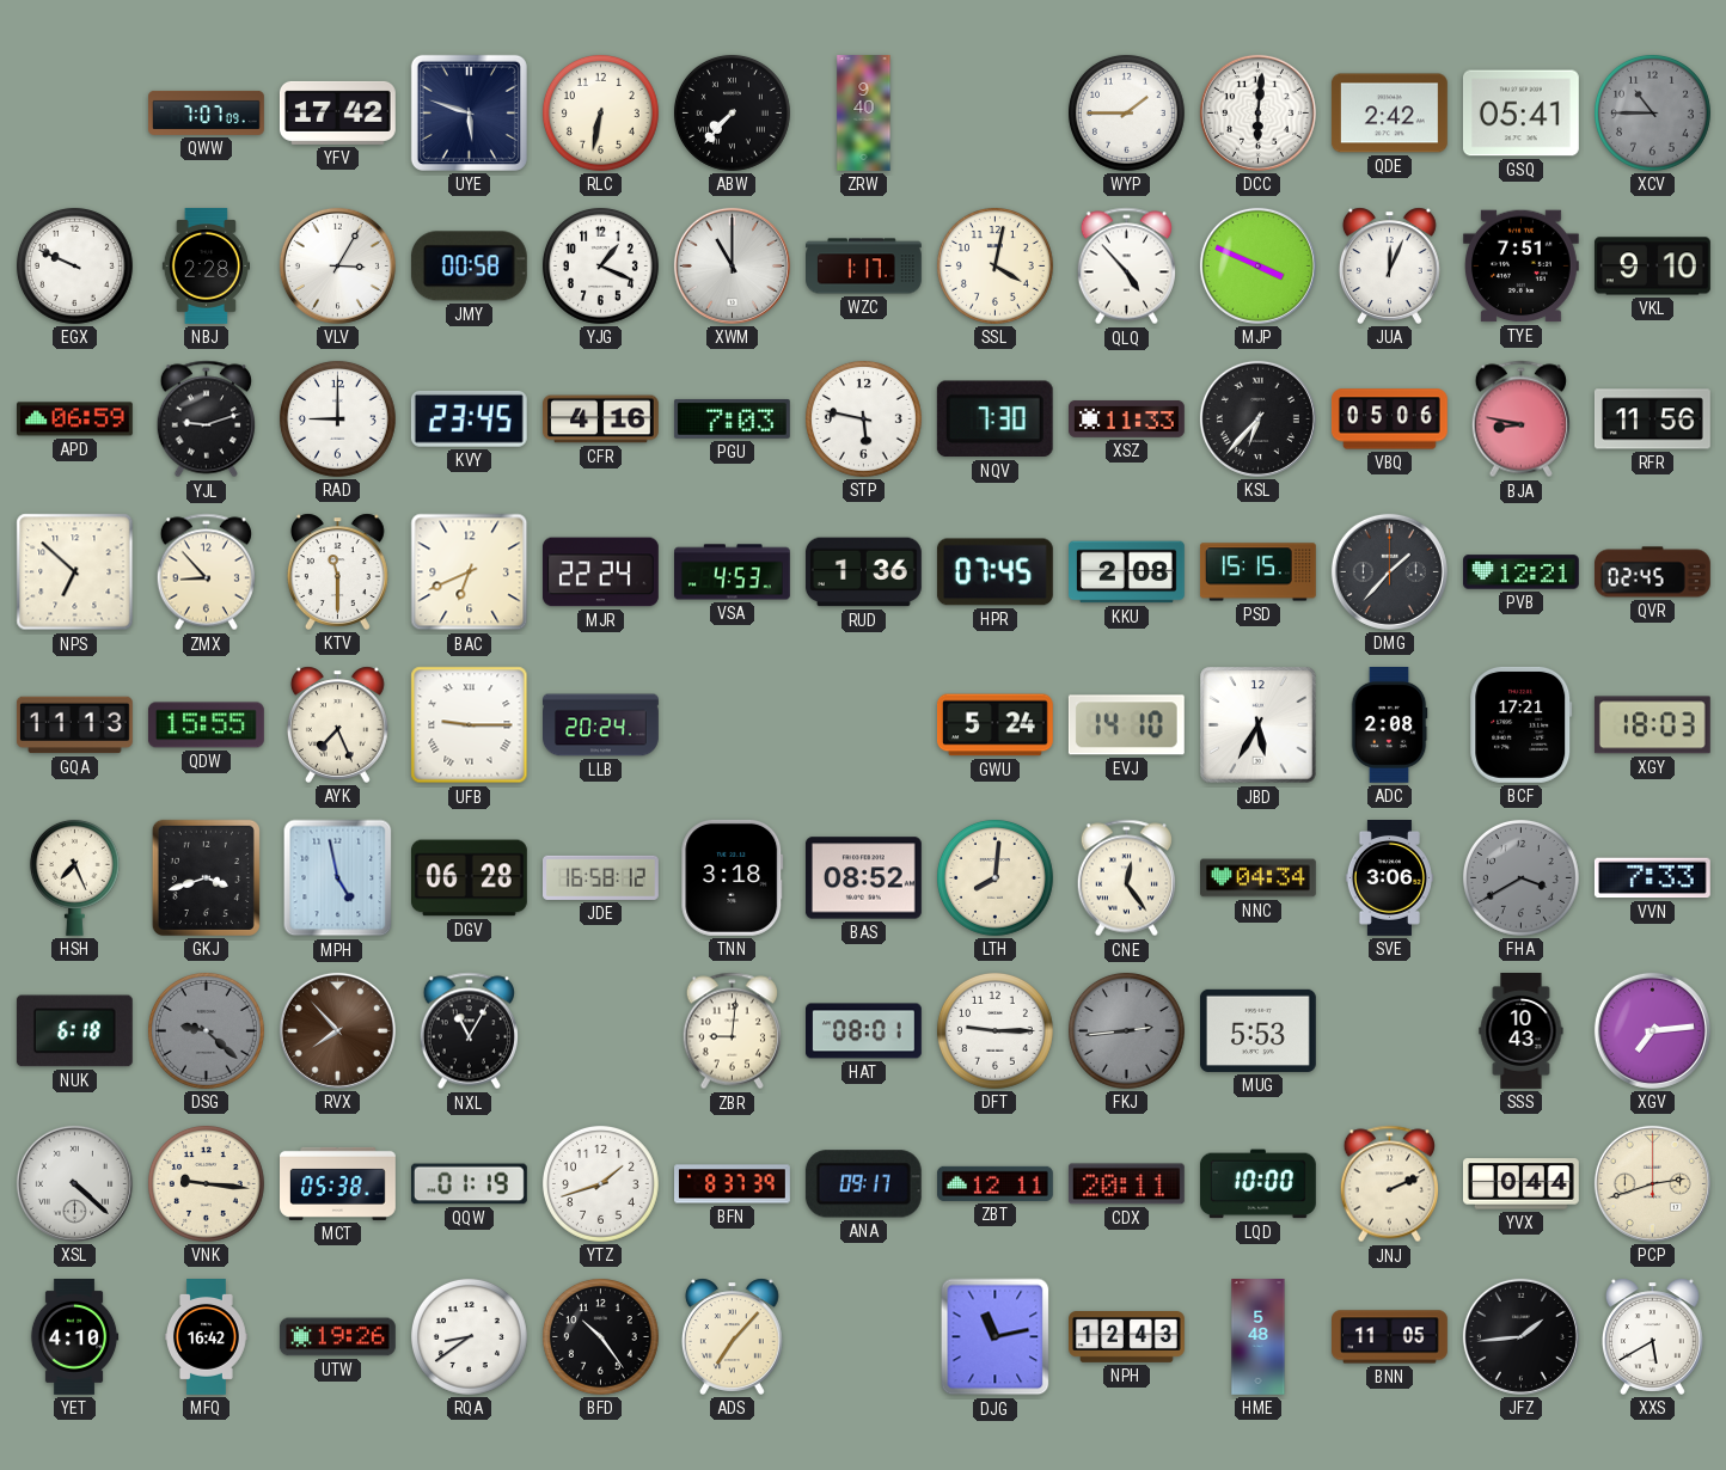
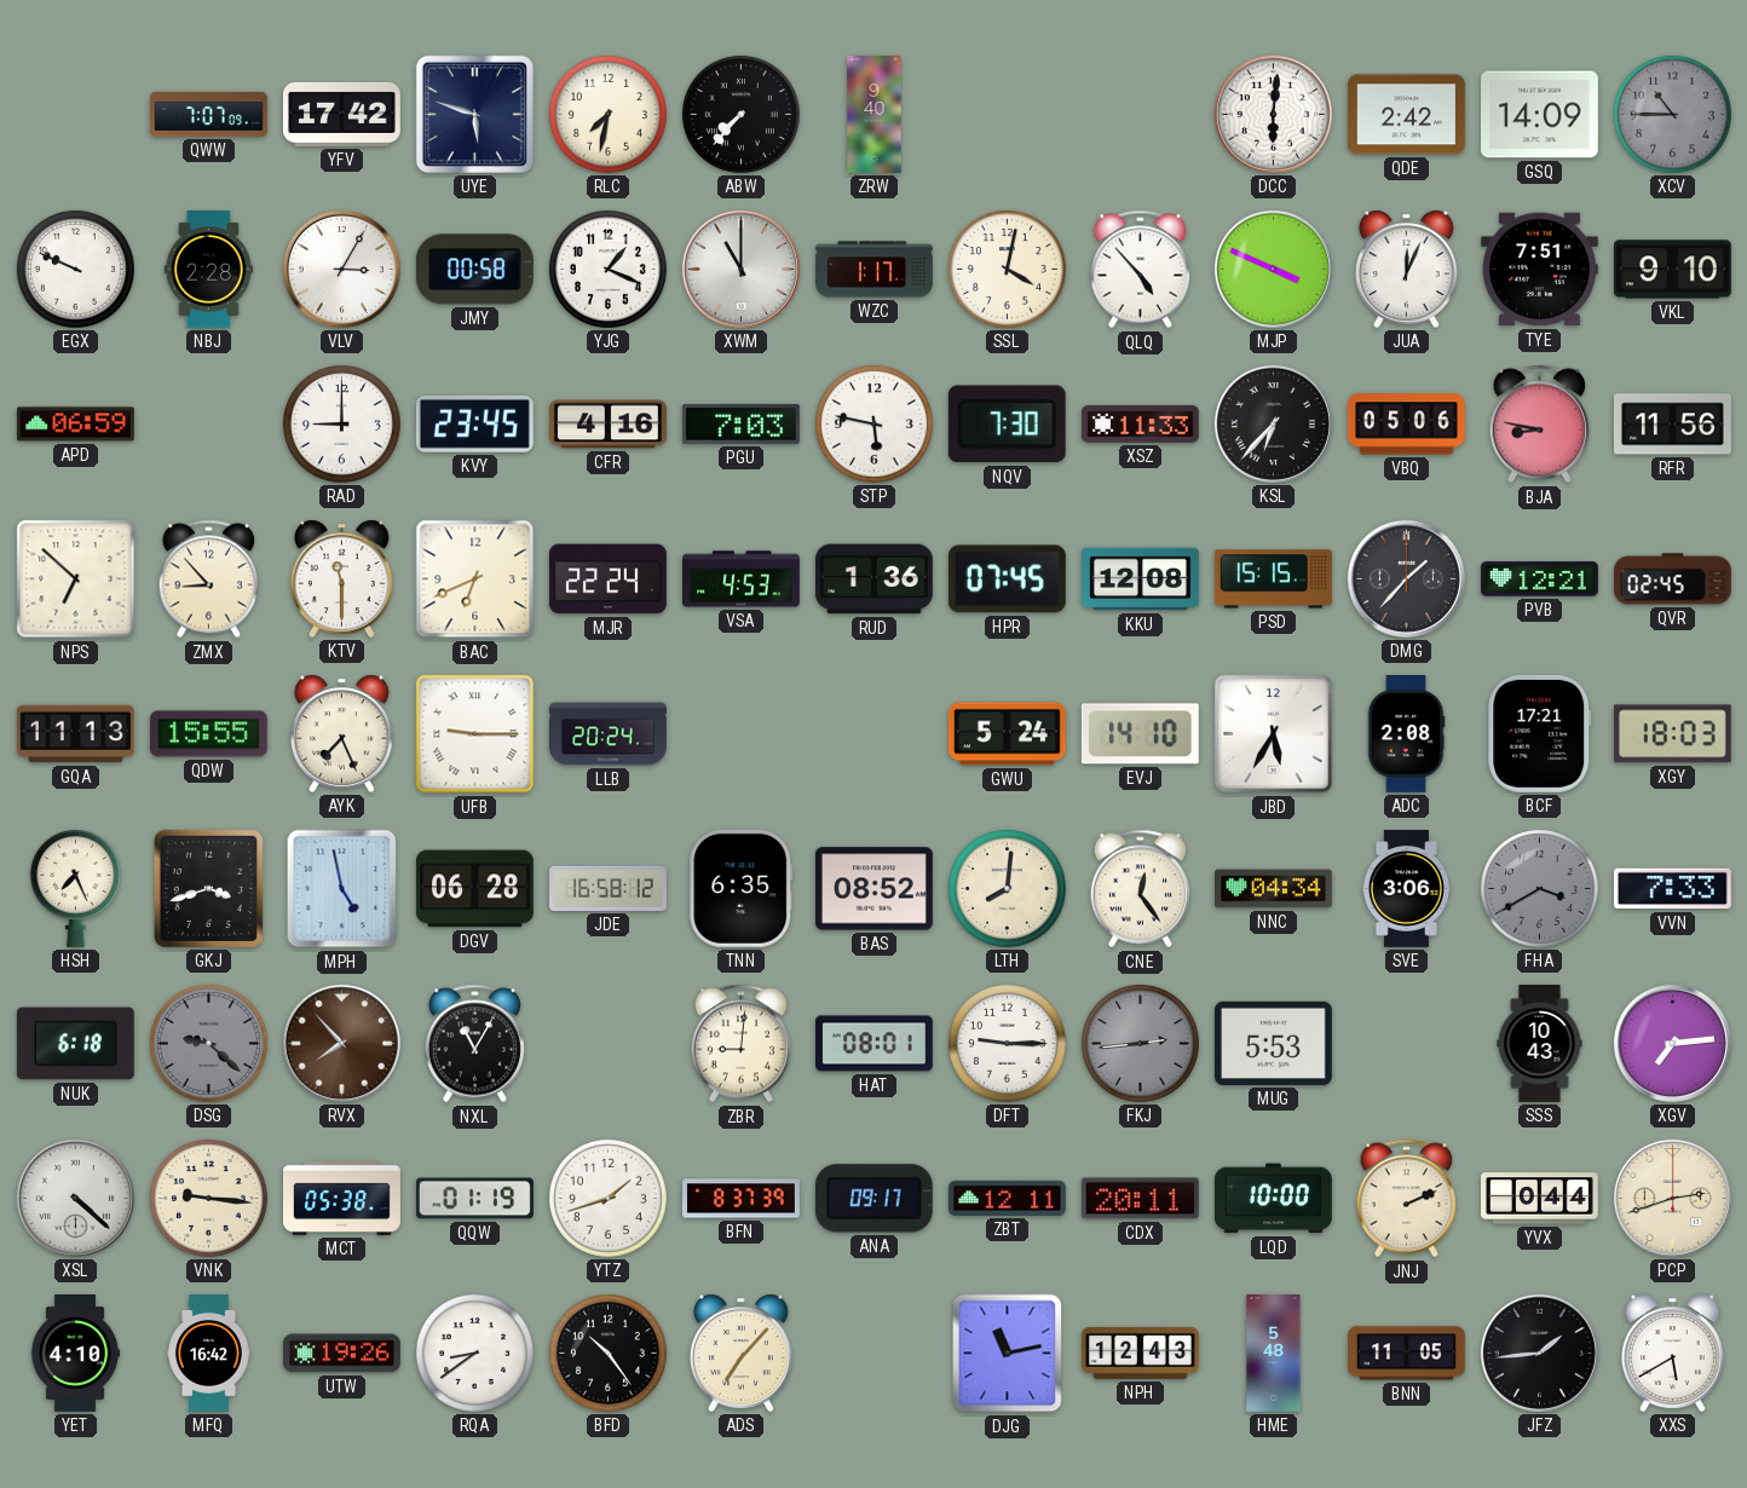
RLC: 6:32 -> 7:32 (607, 114)
WYP: 1:45 -> none (1126, 112)
GSQ: 05:41 -> 14:09 (1539, 115)
YJL: 9:12 -> none (206, 419)
KKU: 2:08 -> 12:08 (1141, 579)
TNN: 3:18 -> 6:35 (742, 888)
